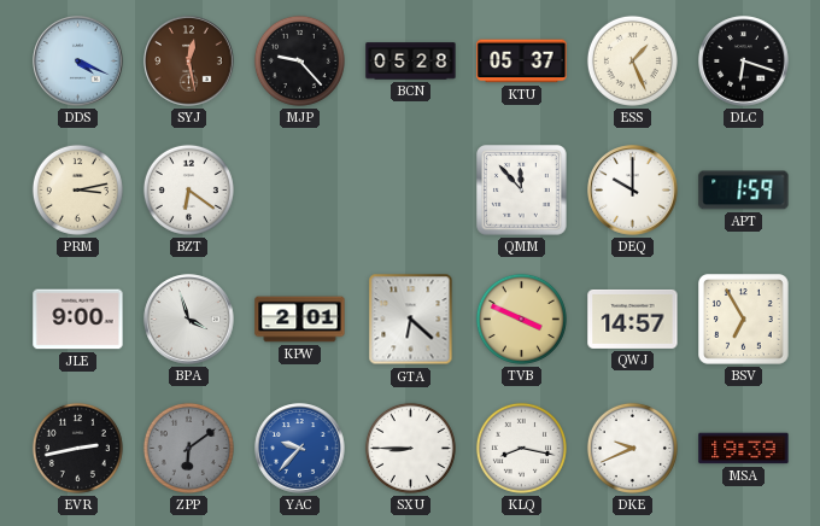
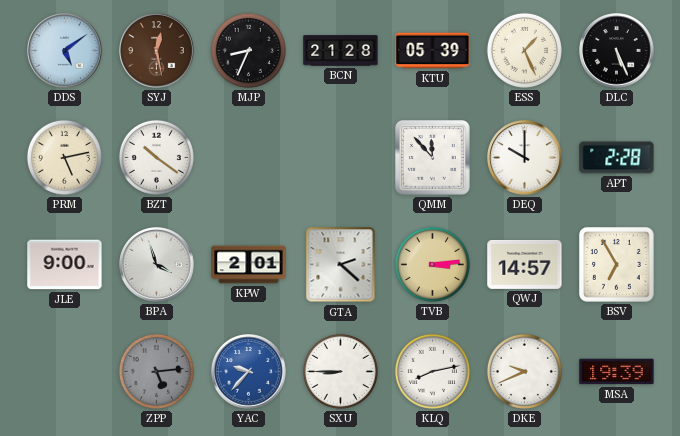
DDS: 4:19 -> 5:09 (65, 51)
MJP: 9:23 -> 8:34 (248, 50)
BCN: 05:28 -> 21:28 (341, 51)
KTU: 05:37 -> 05:39 (433, 51)
DLC: 6:18 -> 5:26 (617, 51)
PRM: 3:13 -> 5:13 (64, 157)
BZT: 6:21 -> 10:21 (156, 157)
APT: 1:59 -> 2:28 (617, 158)
GTA: 6:22 -> 2:22 (341, 265)
TVB: 3:49 -> 3:14 (432, 264)
EVR: 2:43 -> none (77, 448)
ZPP: 6:09 -> 5:14 (156, 371)
KLQ: 8:17 -> 8:13 (432, 371)
